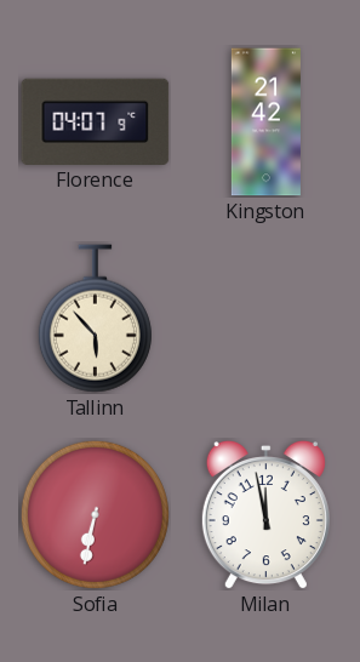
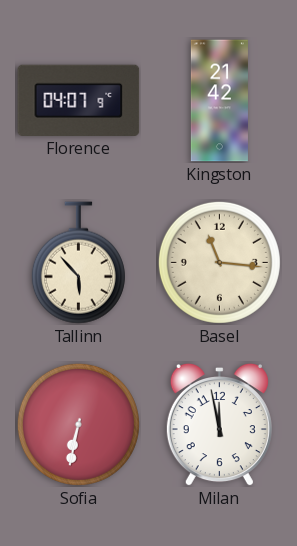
Basel: none -> 11:16 (219, 262)
